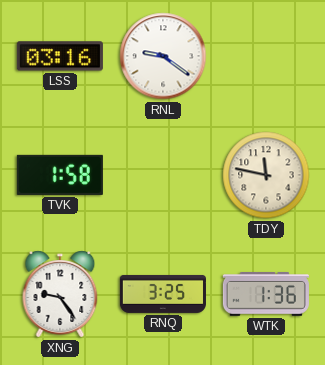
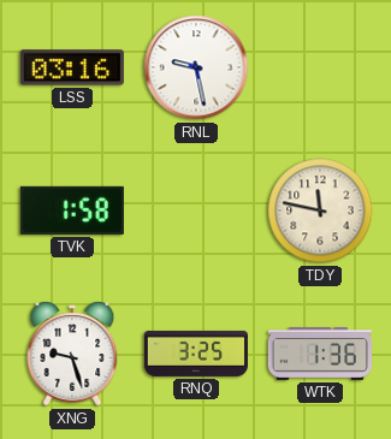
RNL: 9:21 -> 9:28 (196, 67)
XNG: 9:24 -> 9:27 (72, 354)
